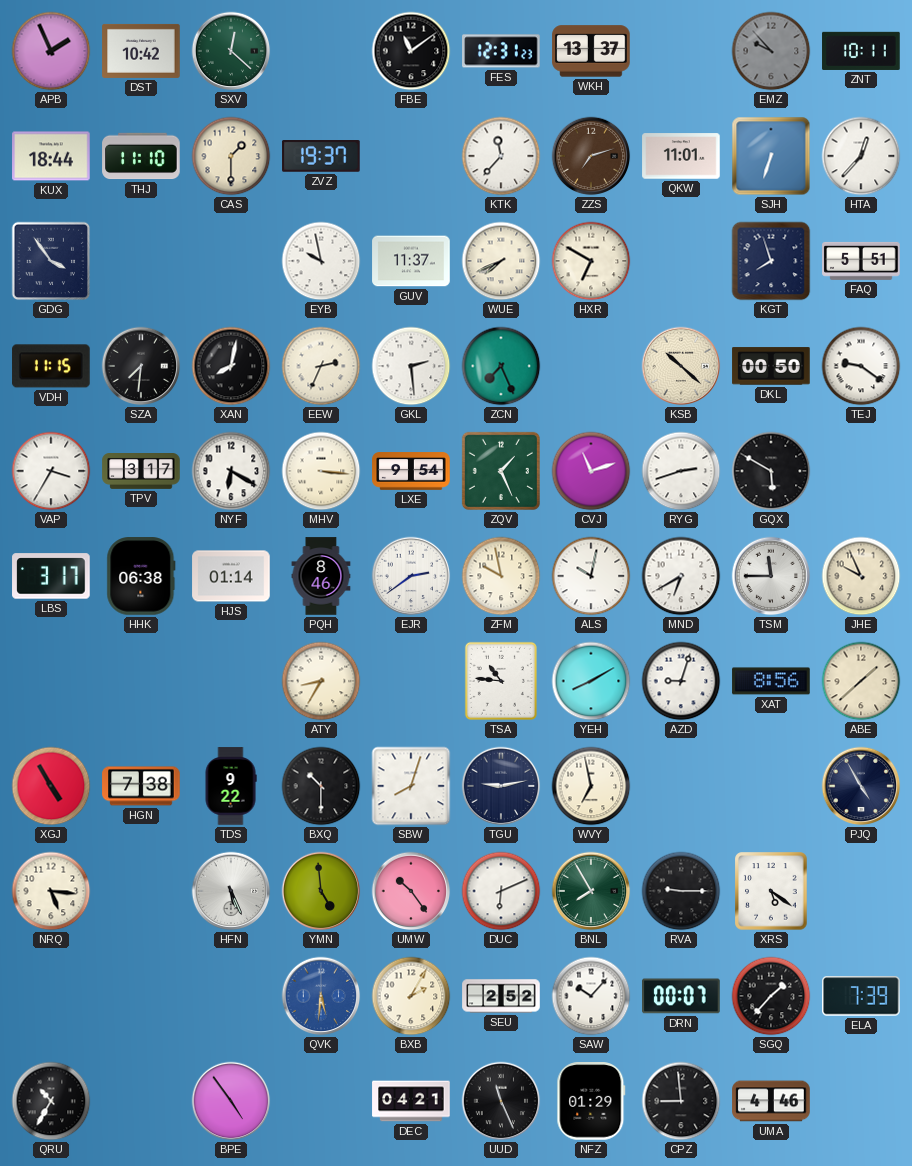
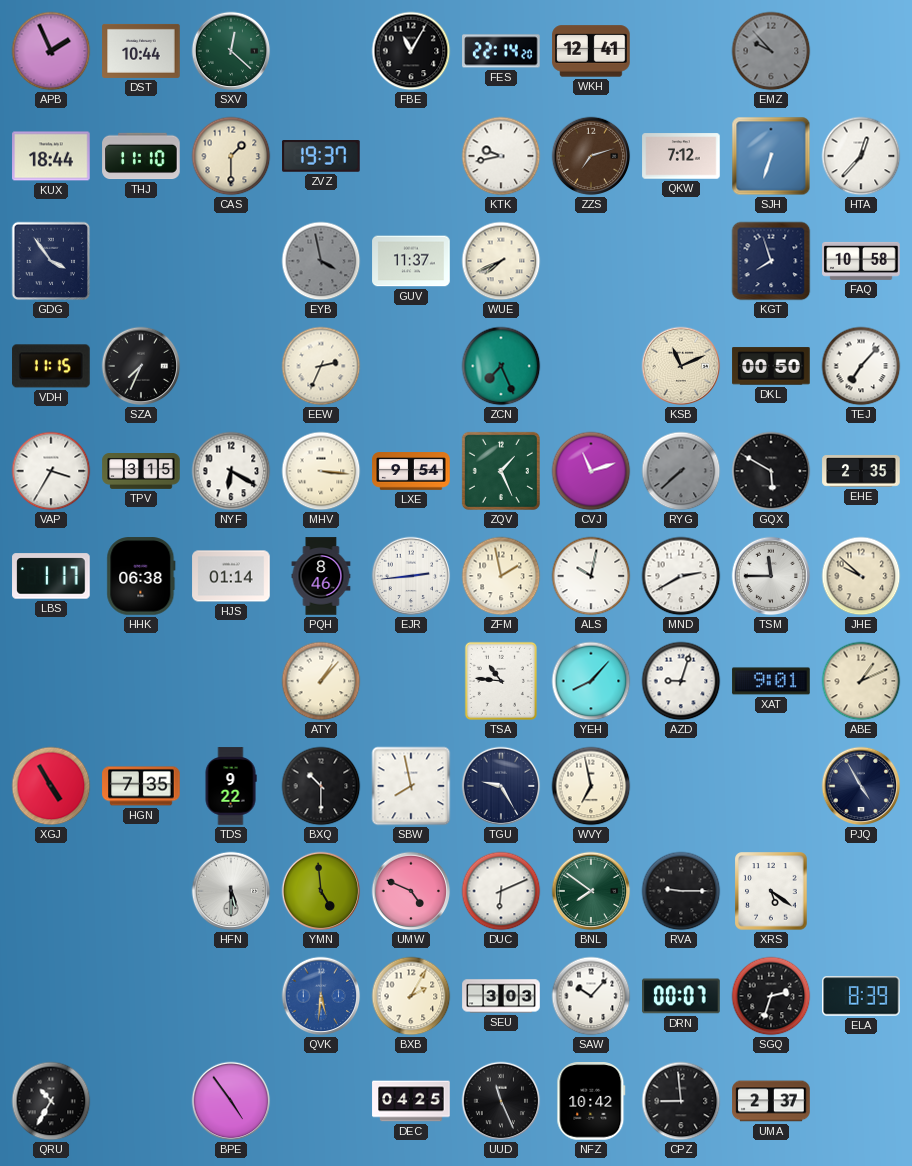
DST: 10:42 -> 10:44 (141, 51)
FBE: 11:09 -> 11:05 (411, 51)
FES: 12:31 -> 22:14 (501, 51)
WKH: 13:37 -> 12:41 (591, 51)
ZNT: 10:11 -> none (861, 51)
KTK: 11:37 -> 9:43 (501, 156)
QKW: 11:01 -> 7:12 (681, 156)
EYB: 9:58 -> 3:58 (321, 261)
EYB dial: white -> grey (321, 261)
HXR: 6:50 -> none (591, 261)
FAQ: 5:51 -> 10:58 (861, 261)
SZA: 7:31 -> 7:34 (141, 366)
XAN: 8:02 -> none (231, 366)
GKL: 2:29 -> none (411, 366)
KSB: 10:22 -> 11:11 (681, 366)
TEJ: 9:21 -> 7:07 (861, 366)
TPV: 3:17 -> 3:15 (141, 472)
RYG: 2:42 -> 7:38 (681, 471)
RYG dial: white -> grey (681, 471)
EHE: none -> 2:35 (861, 471)
LBS: 3:17 -> 1:17 (51, 576)
EJR: 2:39 -> 2:44 (411, 576)
ZFM: 9:58 -> 1:58 (501, 576)
MND: 6:40 -> 2:40 (681, 576)
JHE: 9:56 -> 9:52 (861, 576)
ATY: 8:35 -> 1:07 (321, 681)
YEH: 8:10 -> 8:07 (591, 681)
XAT: 8:56 -> 9:01 (771, 681)
ABE: 1:38 -> 1:11 (861, 681)
HGN: 7:38 -> 7:35 (141, 786)
SBW: 8:03 -> 7:58 (411, 786)
TGU: 9:13 -> 9:25 (501, 786)
NRQ: 5:16 -> none (51, 891)
HFN: 5:26 -> 5:30 (231, 891)
UMW: 10:24 -> 4:49 (411, 891)
BNL: 7:55 -> 7:51 (591, 891)
SEU: 2:52 -> 3:03 (501, 996)
SGQ: 1:37 -> 2:33 (771, 996)
ELA: 7:39 -> 8:39 (861, 996)
DEC: 04:21 -> 04:25 (411, 1101)
NFZ: 01:29 -> 10:42 (591, 1101)
UMA: 4:46 -> 2:37 (771, 1101)
